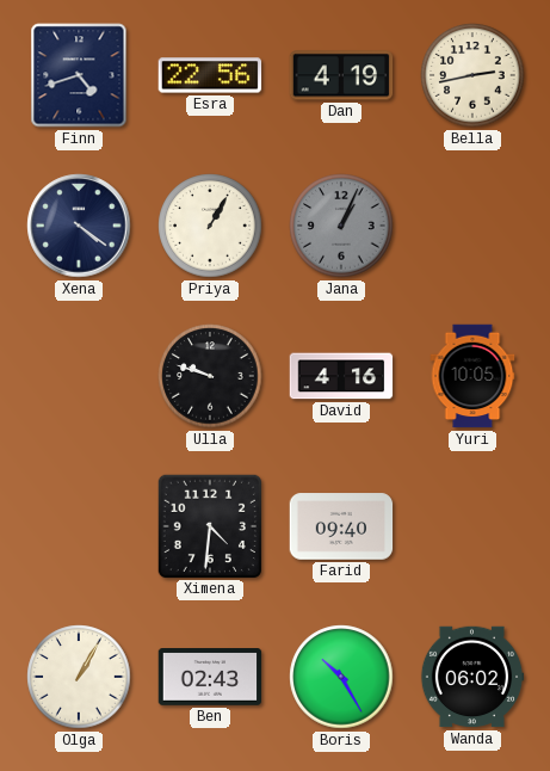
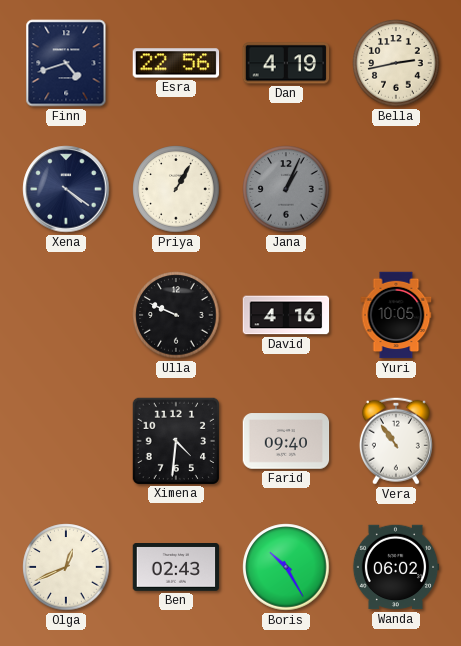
Ulla: 9:48 -> 9:49 (176, 315)
Vera: none -> 10:54 (396, 441)
Olga: 1:05 -> 12:41 (66, 567)
